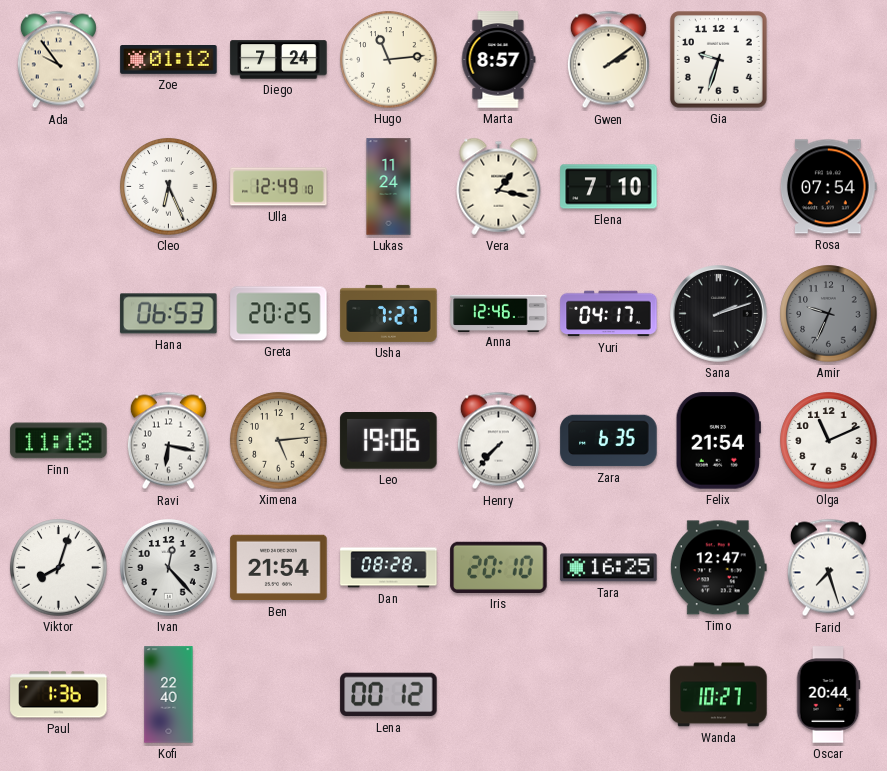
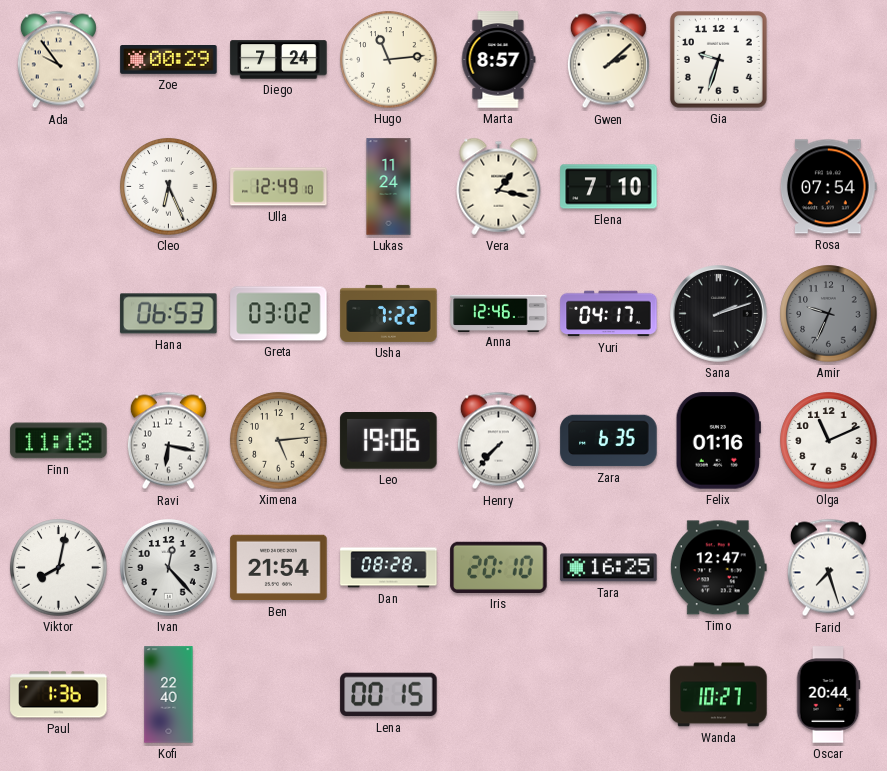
Zoe: 01:12 -> 00:29 (169, 60)
Gwen: 2:09 -> 2:08 (608, 60)
Greta: 20:25 -> 03:02 (279, 314)
Usha: 7:27 -> 7:22 (389, 313)
Felix: 21:54 -> 01:16 (718, 441)
Viktor: 8:03 -> 8:02 (59, 568)
Lena: 00:12 -> 00:15 (389, 695)
